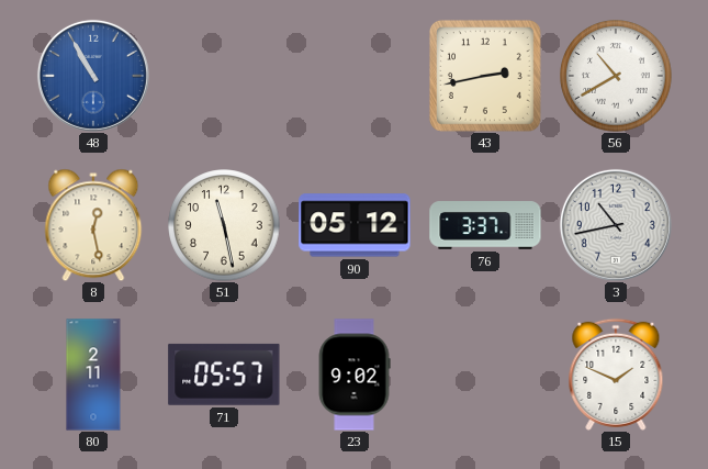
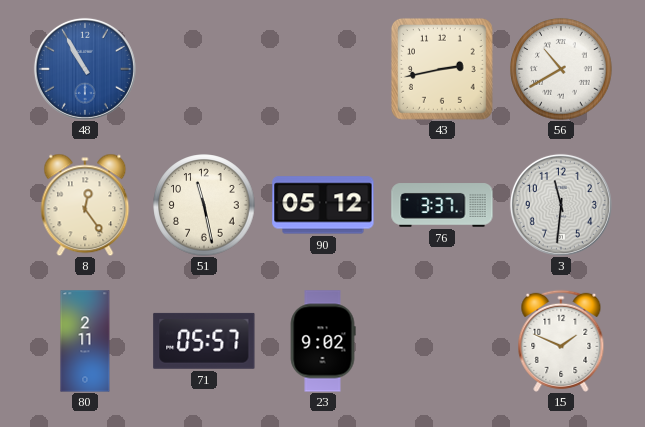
8: 12:28 -> 12:24 (85, 205)
3: 10:43 -> 11:31 (561, 205)
